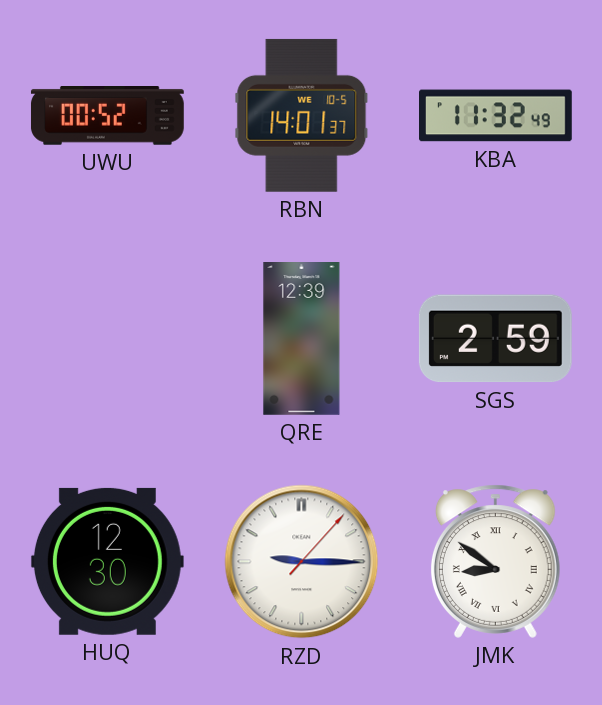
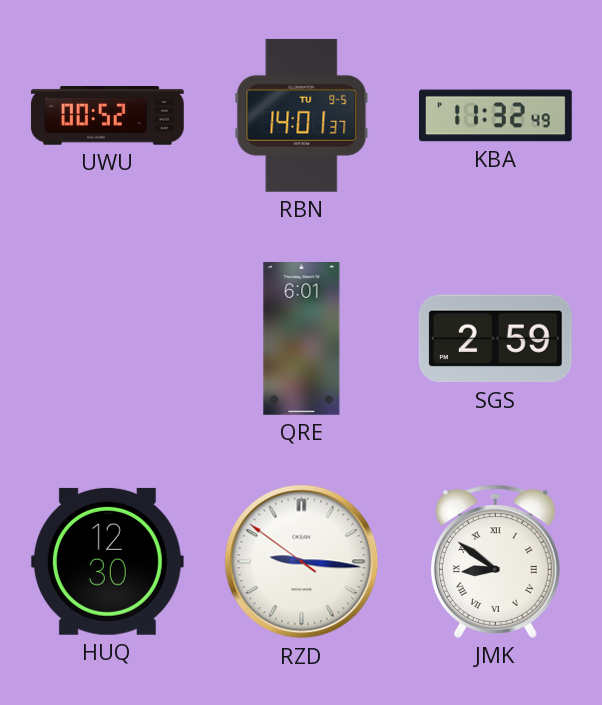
RBN date: WE 10-5 -> TU 9-5 (302, 115)
QRE: 12:39 -> 6:01 (302, 339)
RZD: 9:15:07 -> 9:15:51 (302, 562)
